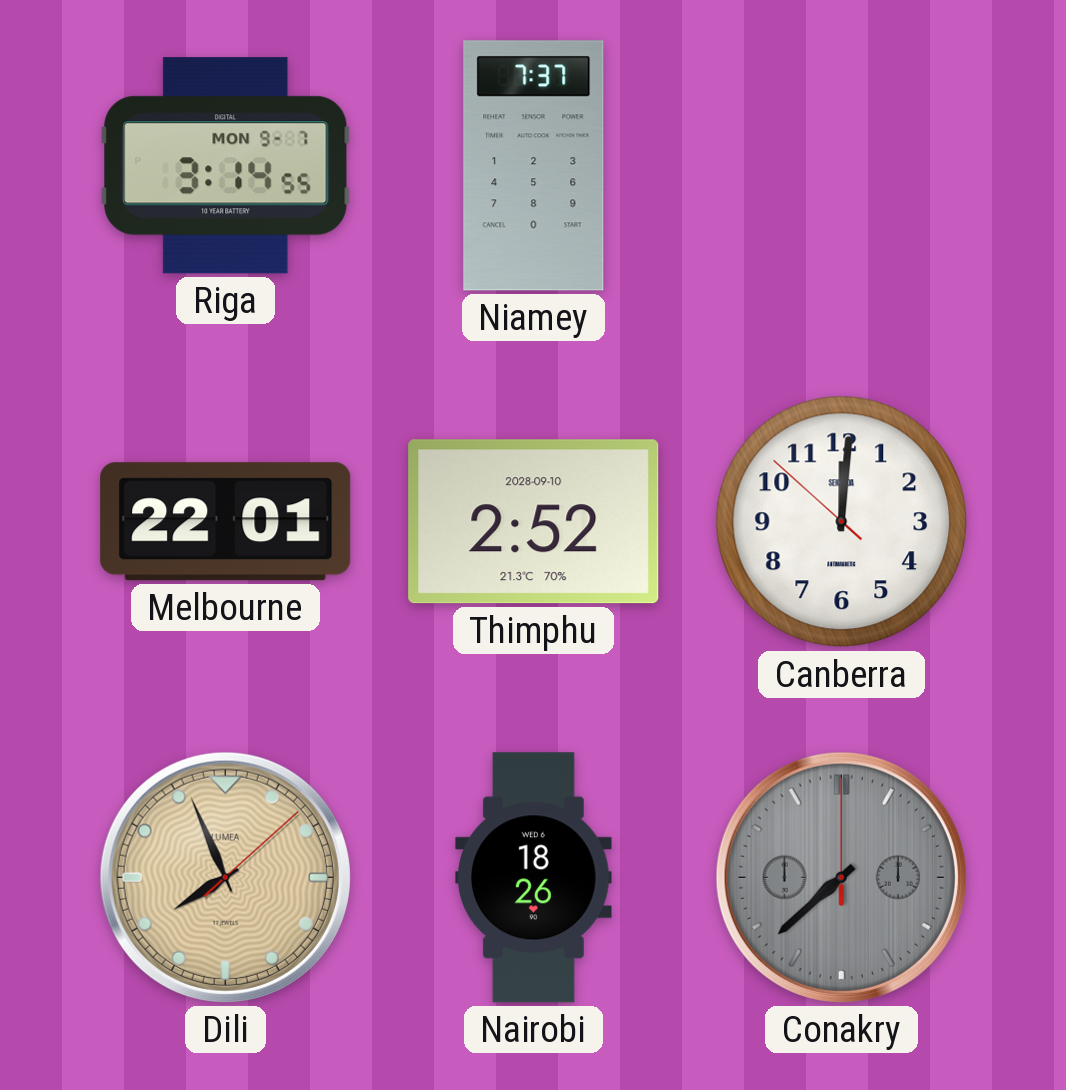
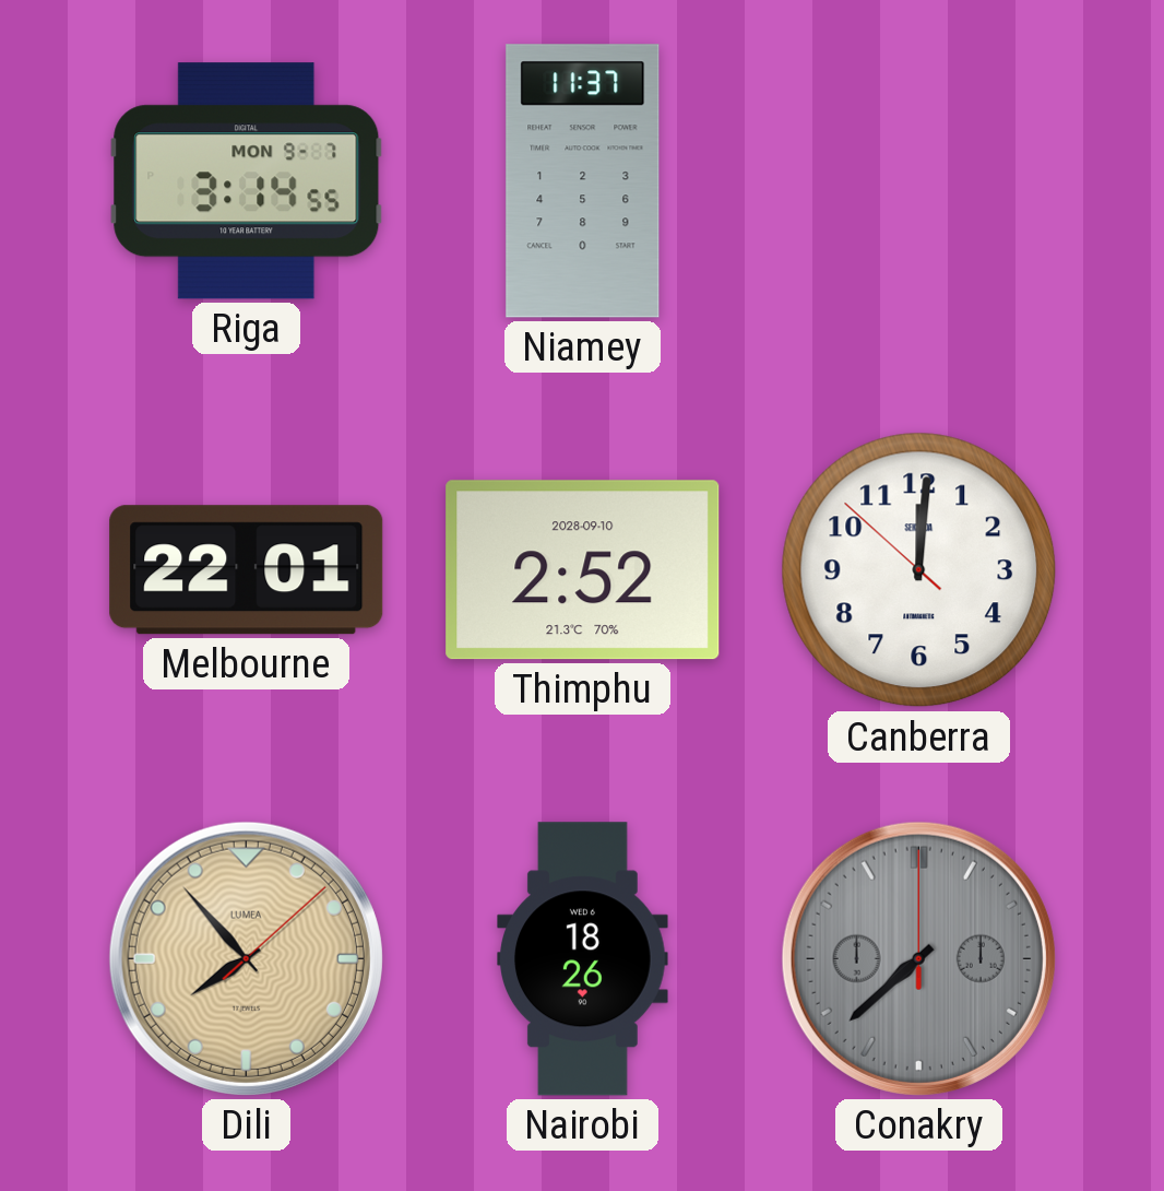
Niamey: 7:37 -> 11:37 (583, 181)
Dili: 7:56 -> 7:53 (246, 958)
